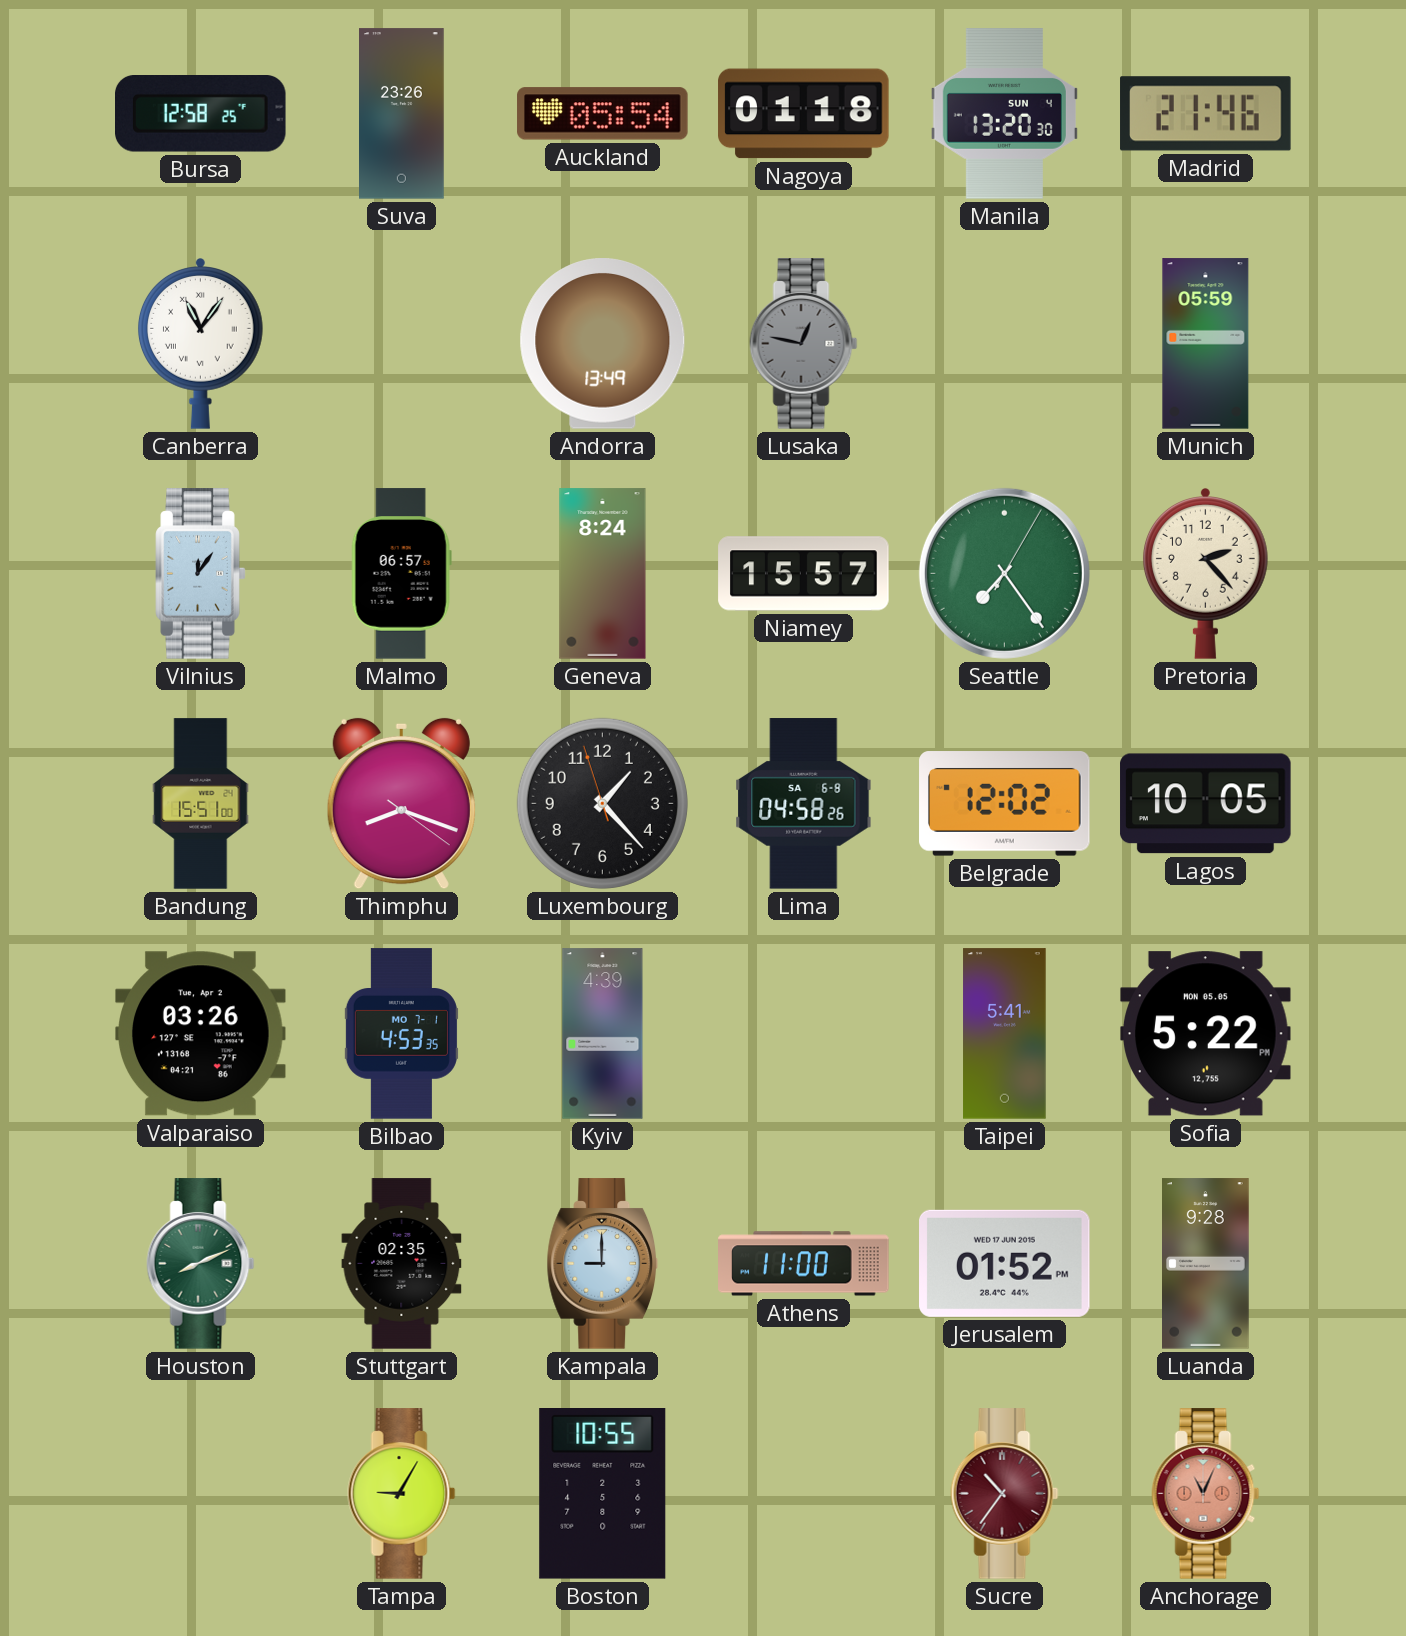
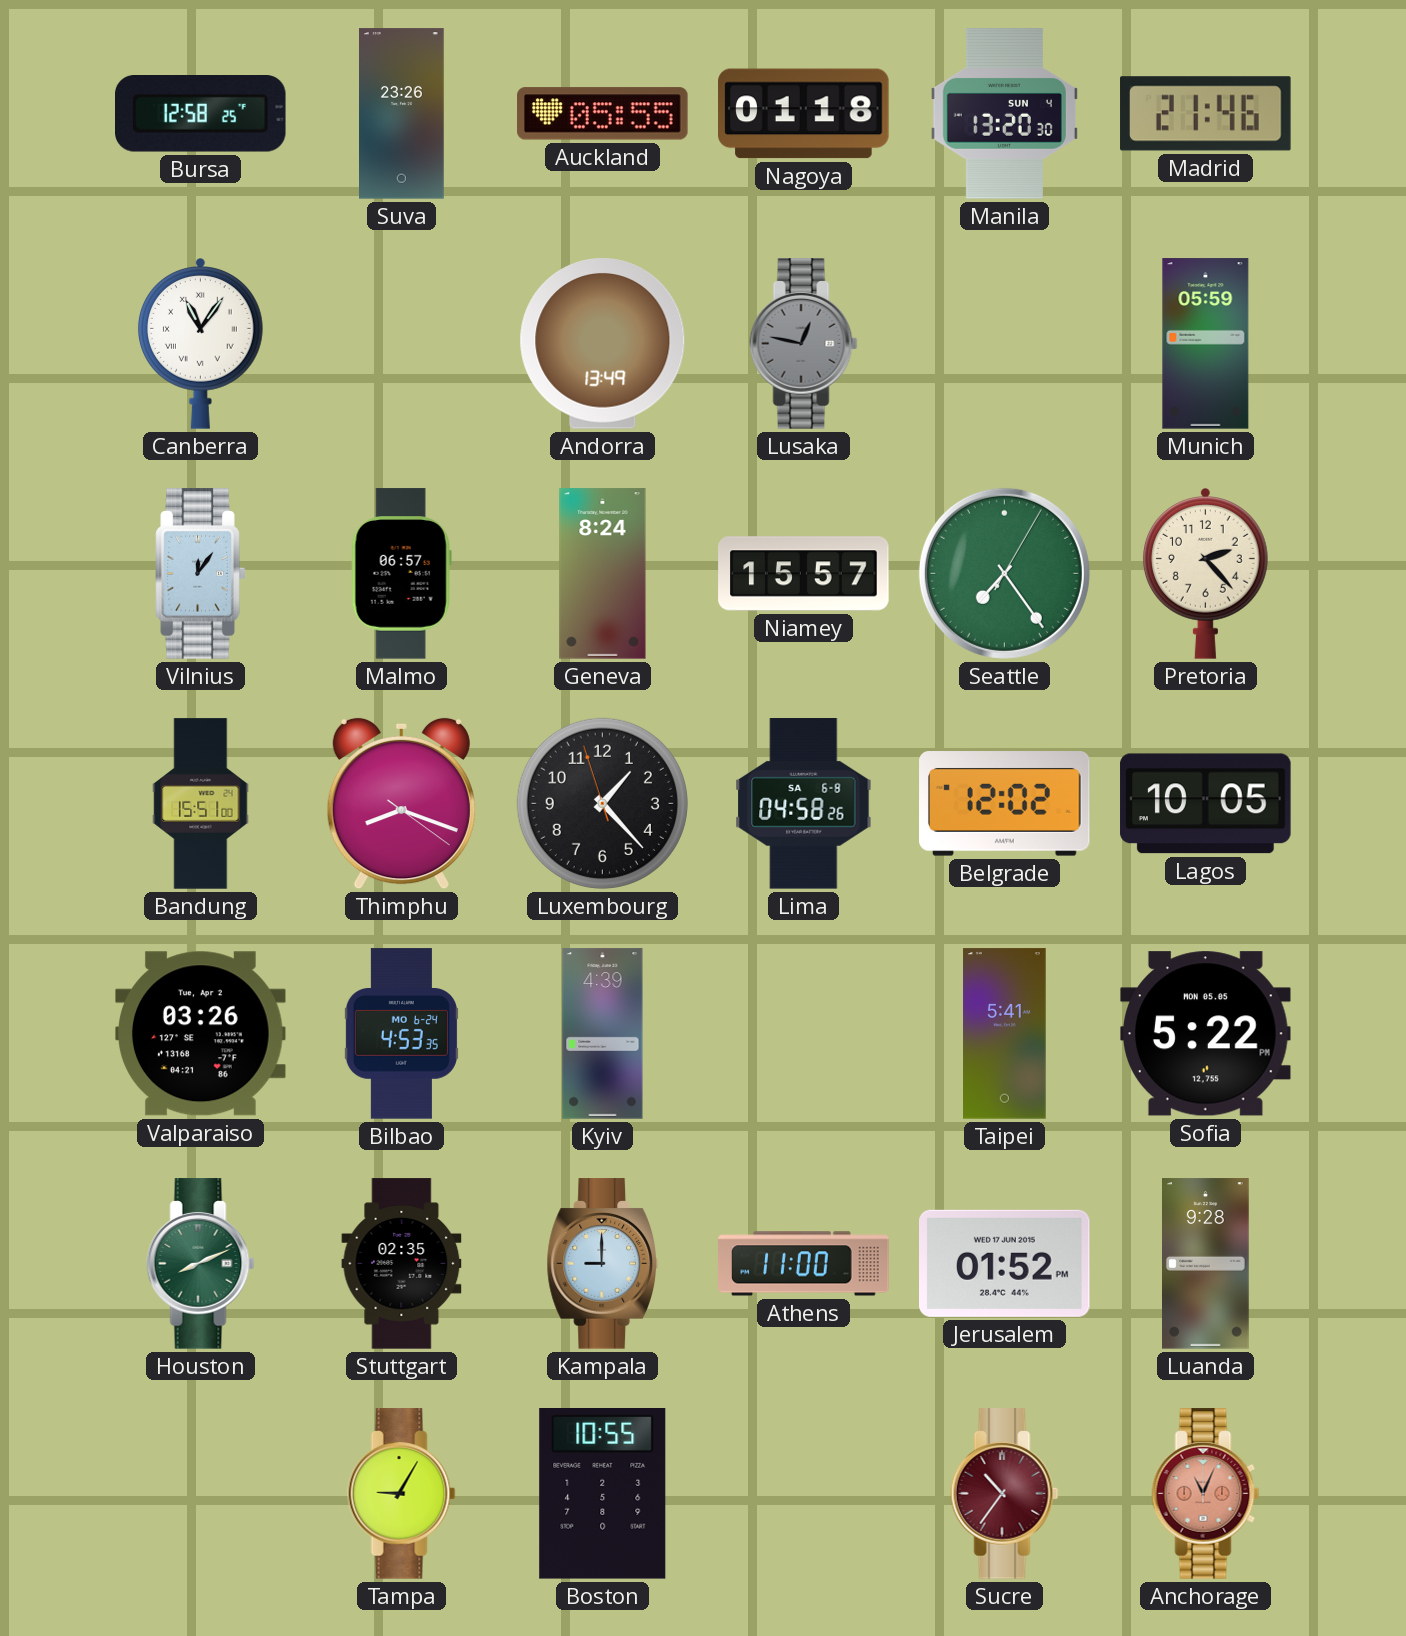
Auckland: 05:54 -> 05:55 (603, 114)
Bilbao date: MO 7-1 -> MO 6-24 (401, 1034)
